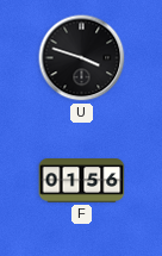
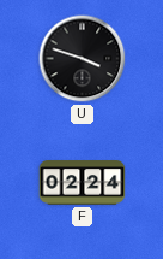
F: 01:56 -> 02:24 (83, 183)
